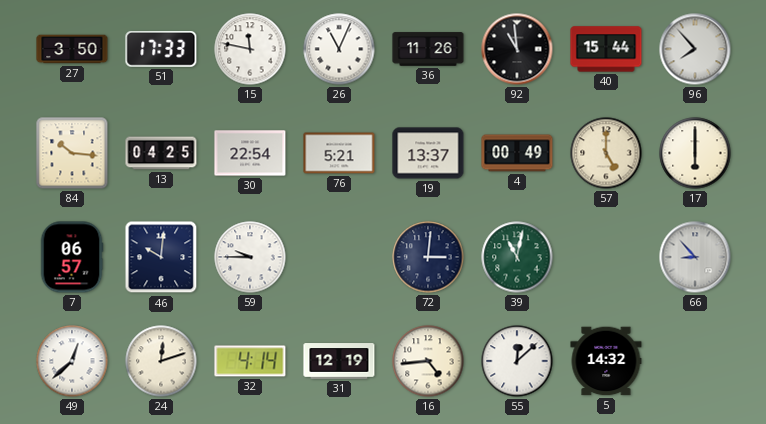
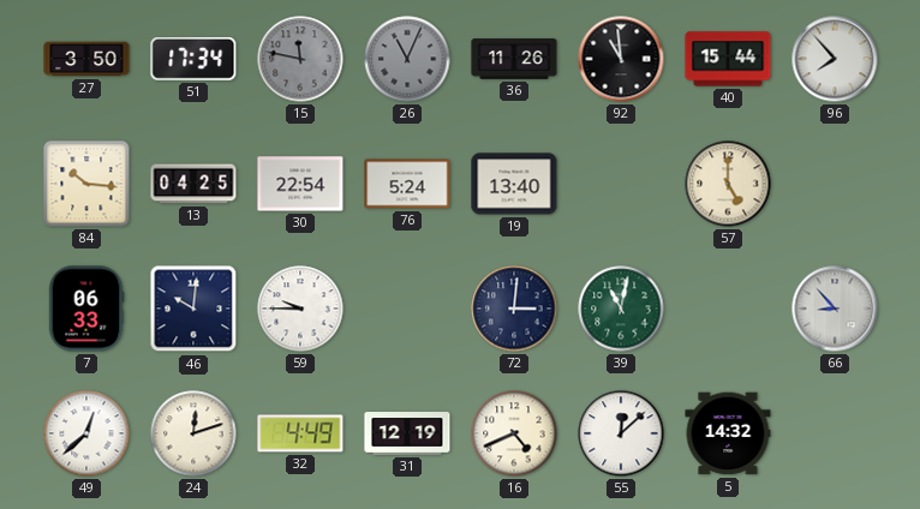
51: 17:33 -> 17:34 (193, 59)
15 dial: white -> grey (300, 59)
26 dial: white -> grey (407, 59)
76: 5:21 -> 5:24 (407, 184)
19: 13:37 -> 13:40 (514, 184)
4: 00:49 -> none (517, 153)
17: 6:00 -> none (695, 153)
7: 06:57 -> 06:33 (86, 309)
32: 4:14 -> 4:49 (300, 433)
16: 4:44 -> 4:41 (514, 433)
